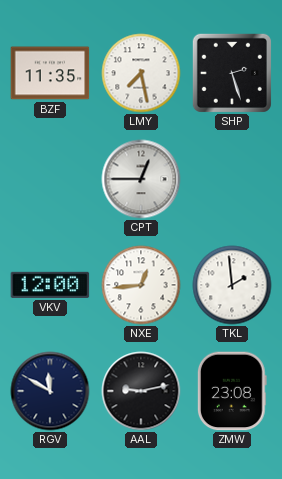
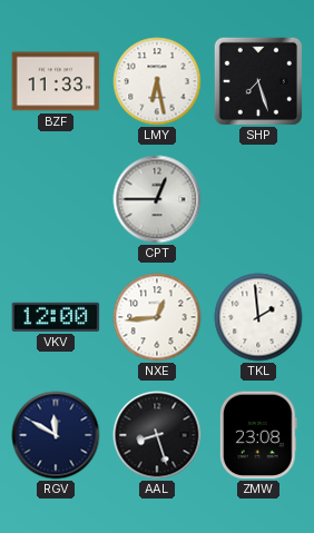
BZF: 11:35 -> 11:33 (56, 81)
LMY: 7:28 -> 6:28 (157, 81)
SHP: 2:27 -> 7:27 (258, 81)
AAL: 9:13 -> 8:27 (157, 435)
